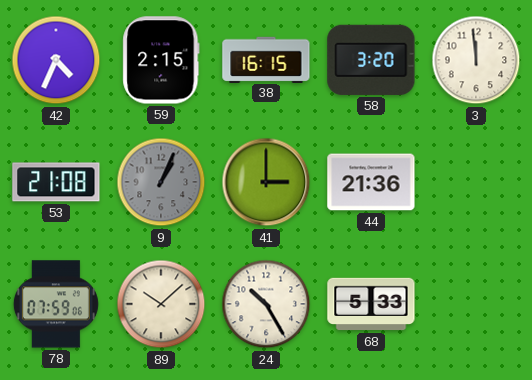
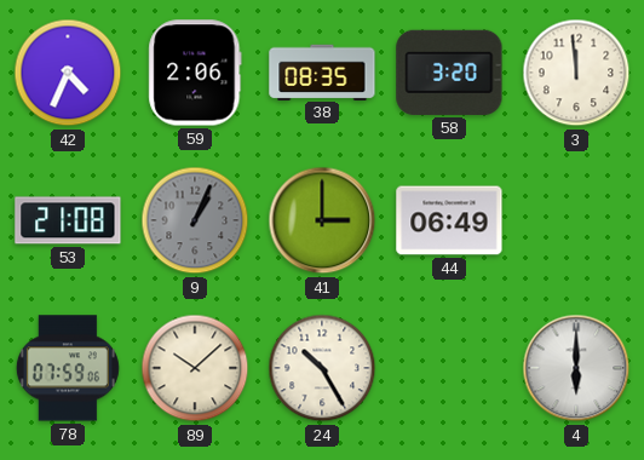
59: 2:15 -> 2:06 (195, 73)
38: 16:15 -> 08:35 (322, 71)
44: 21:36 -> 06:49 (449, 220)
68: 5:33 -> none (371, 304)
4: none -> 6:00 (576, 368)
